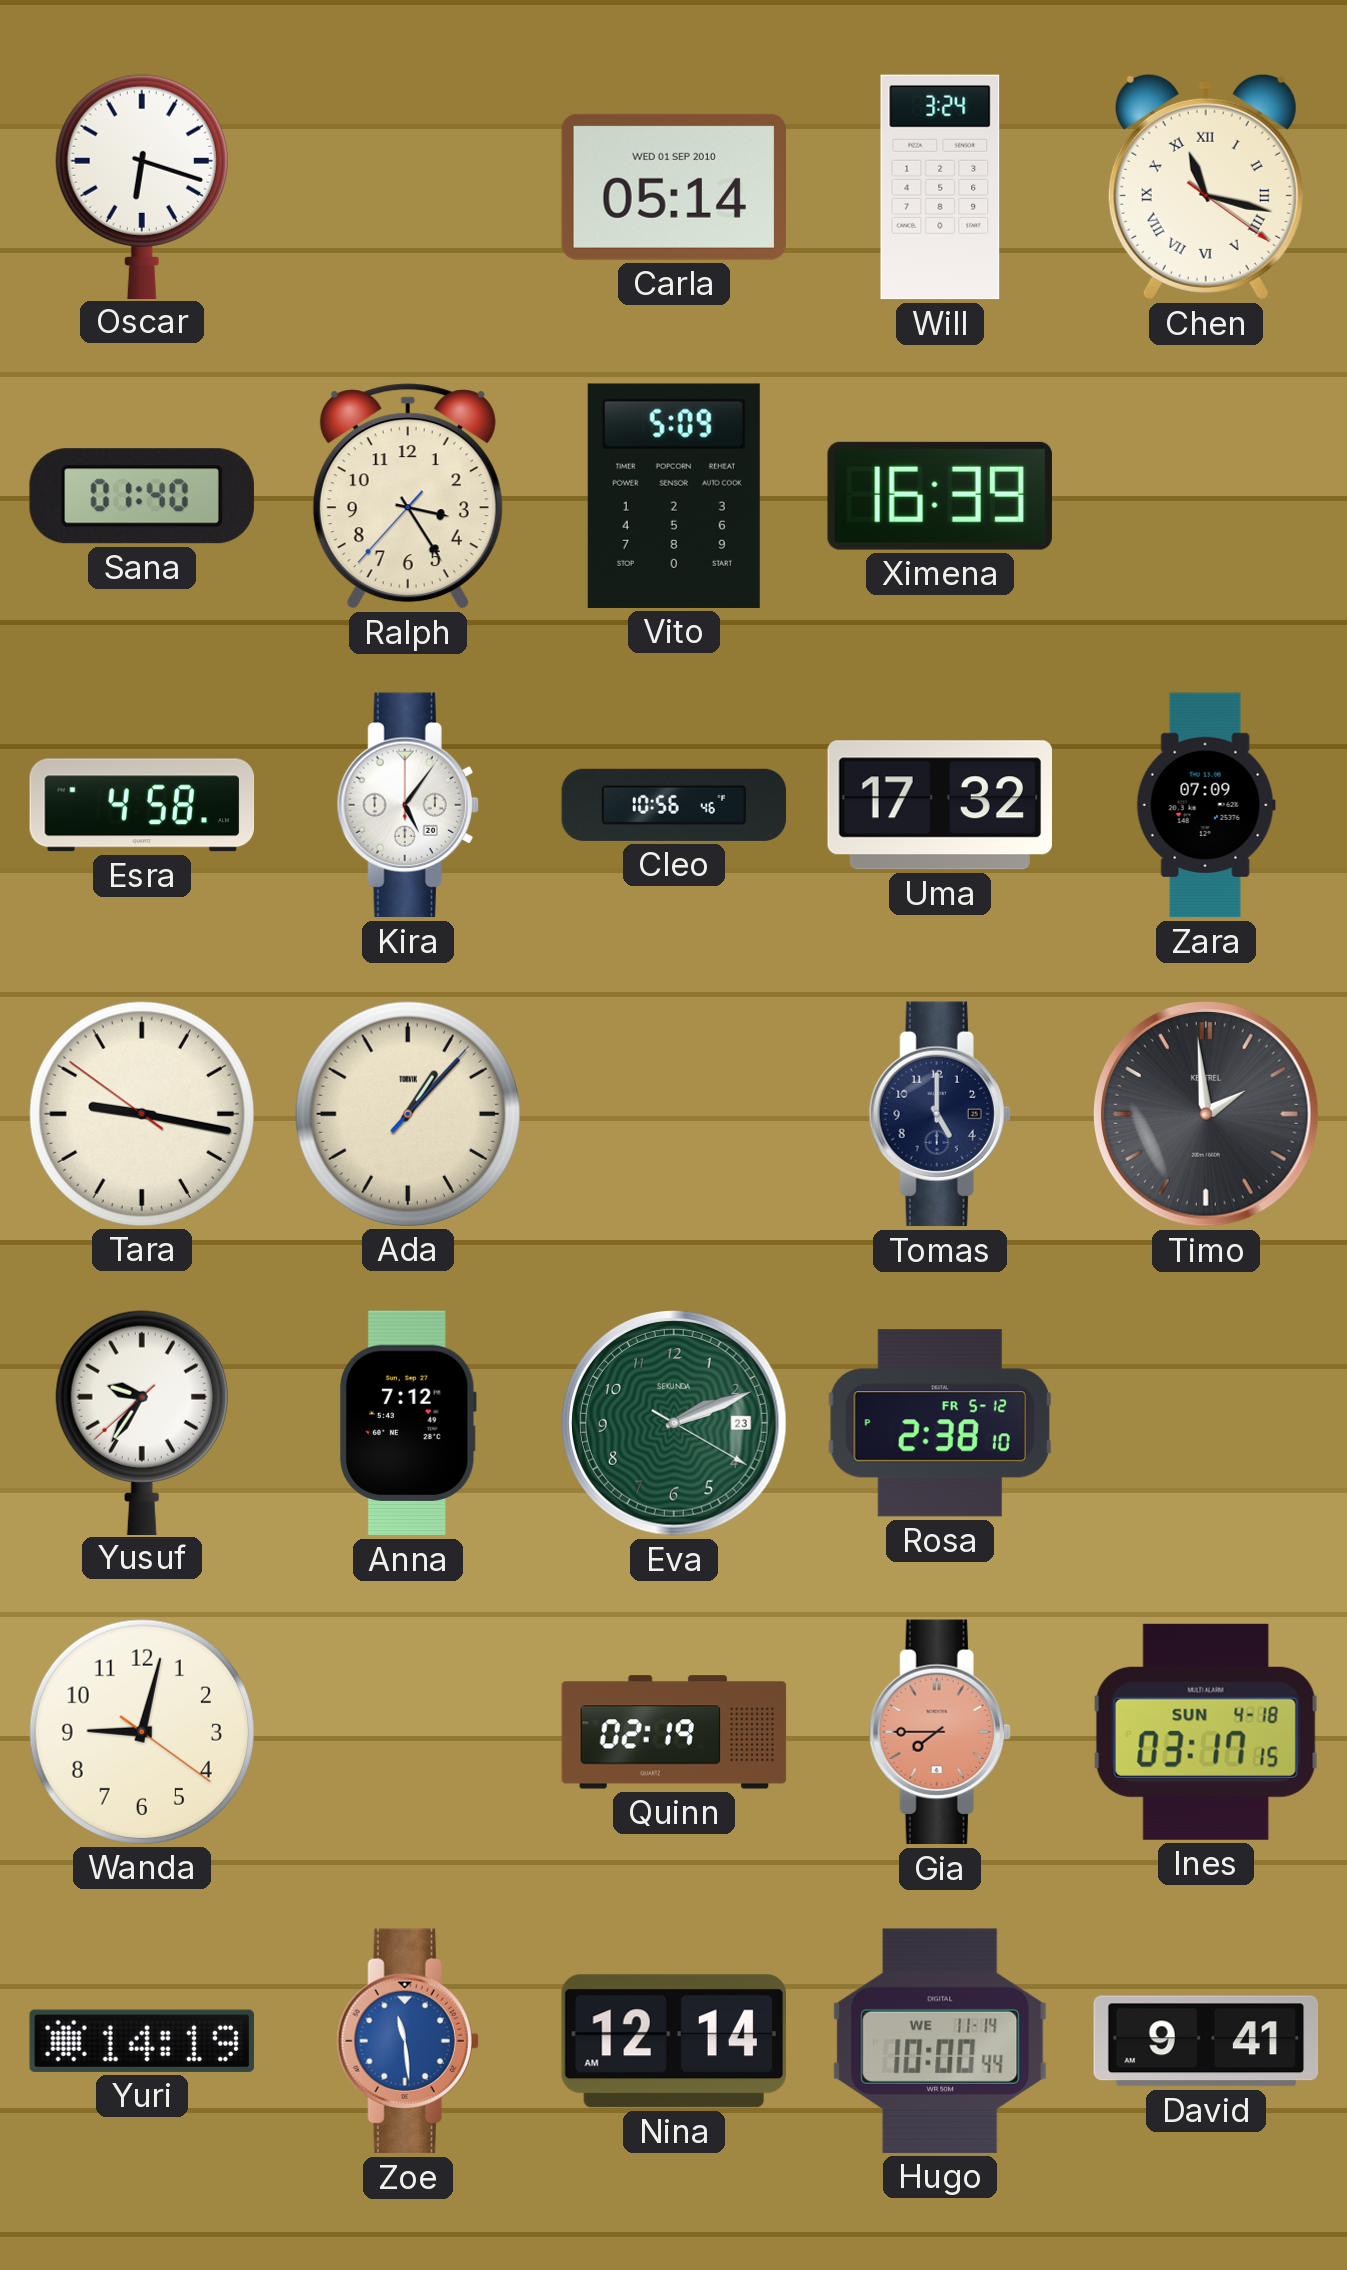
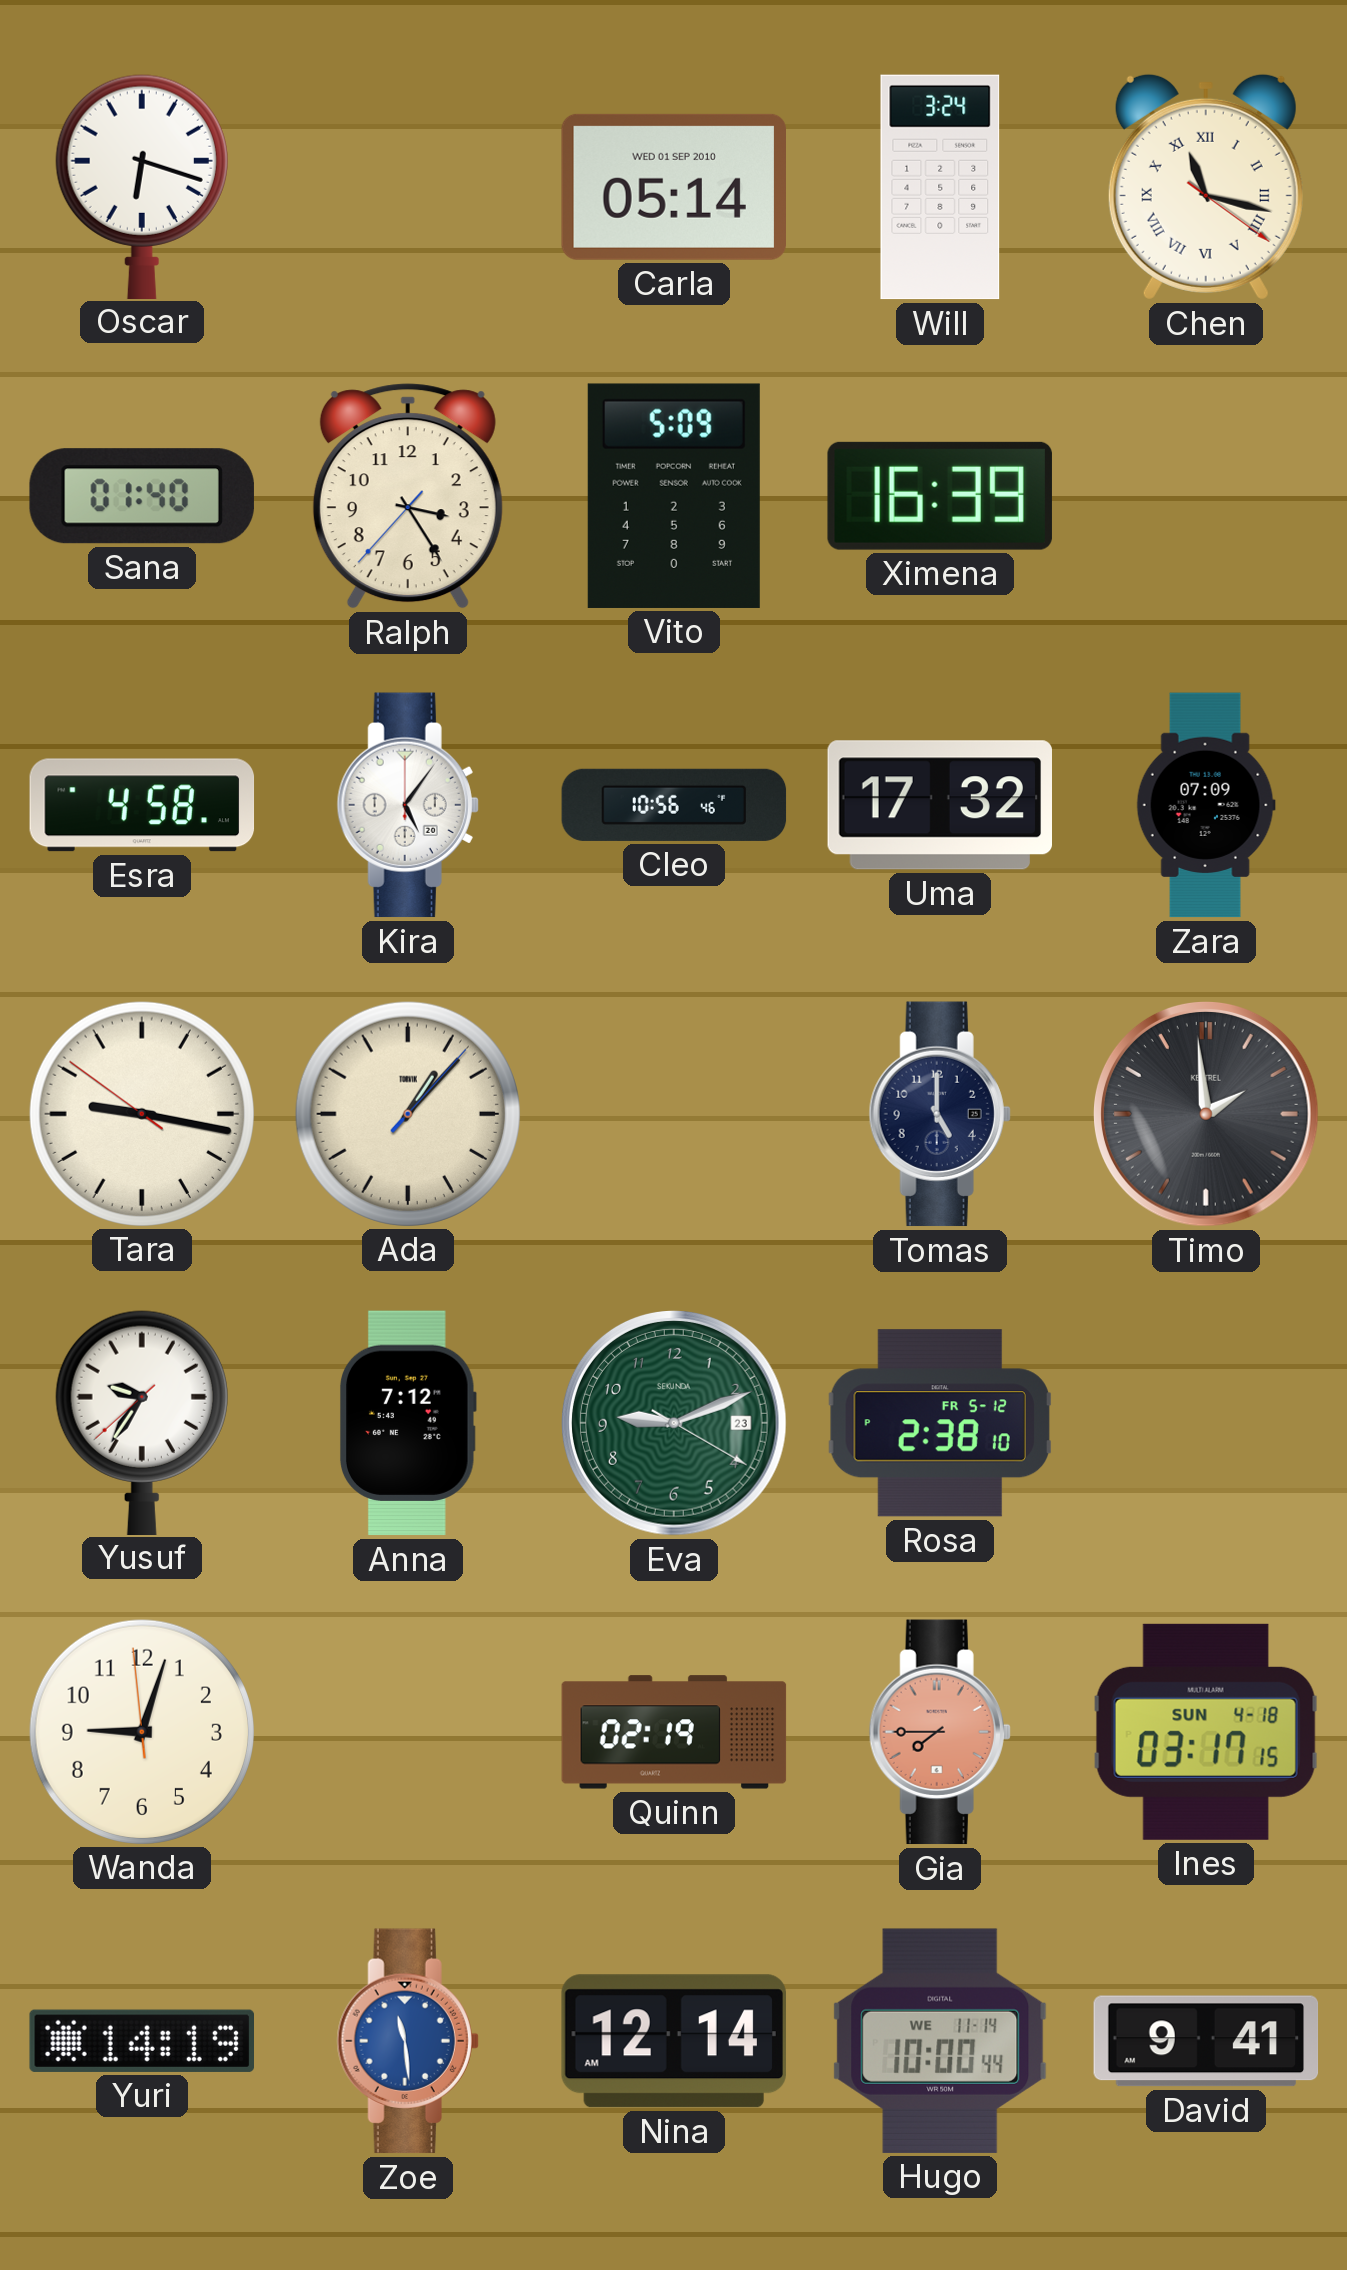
Eva: 2:11 -> 9:11 (675, 1424)
Wanda: 9:02:21 -> 9:02:59 (141, 1731)
